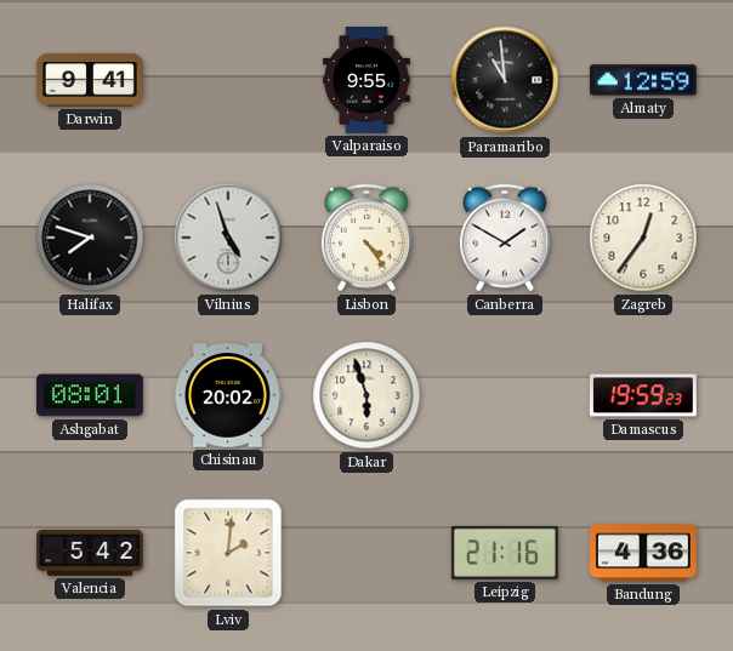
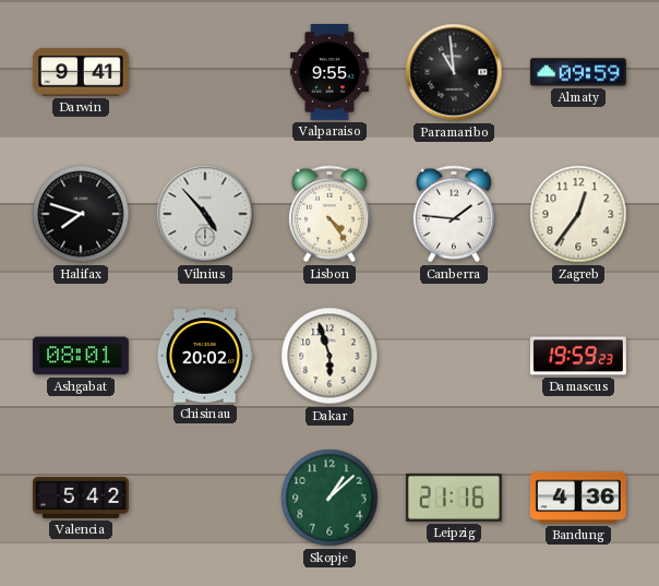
Almaty: 12:59 -> 09:59 (578, 72)
Vilnius: 4:57 -> 4:53 (205, 214)
Canberra: 1:50 -> 1:46 (454, 214)
Lviv: 2:01 -> none (228, 553)
Skopje: none -> 1:08 (329, 498)
